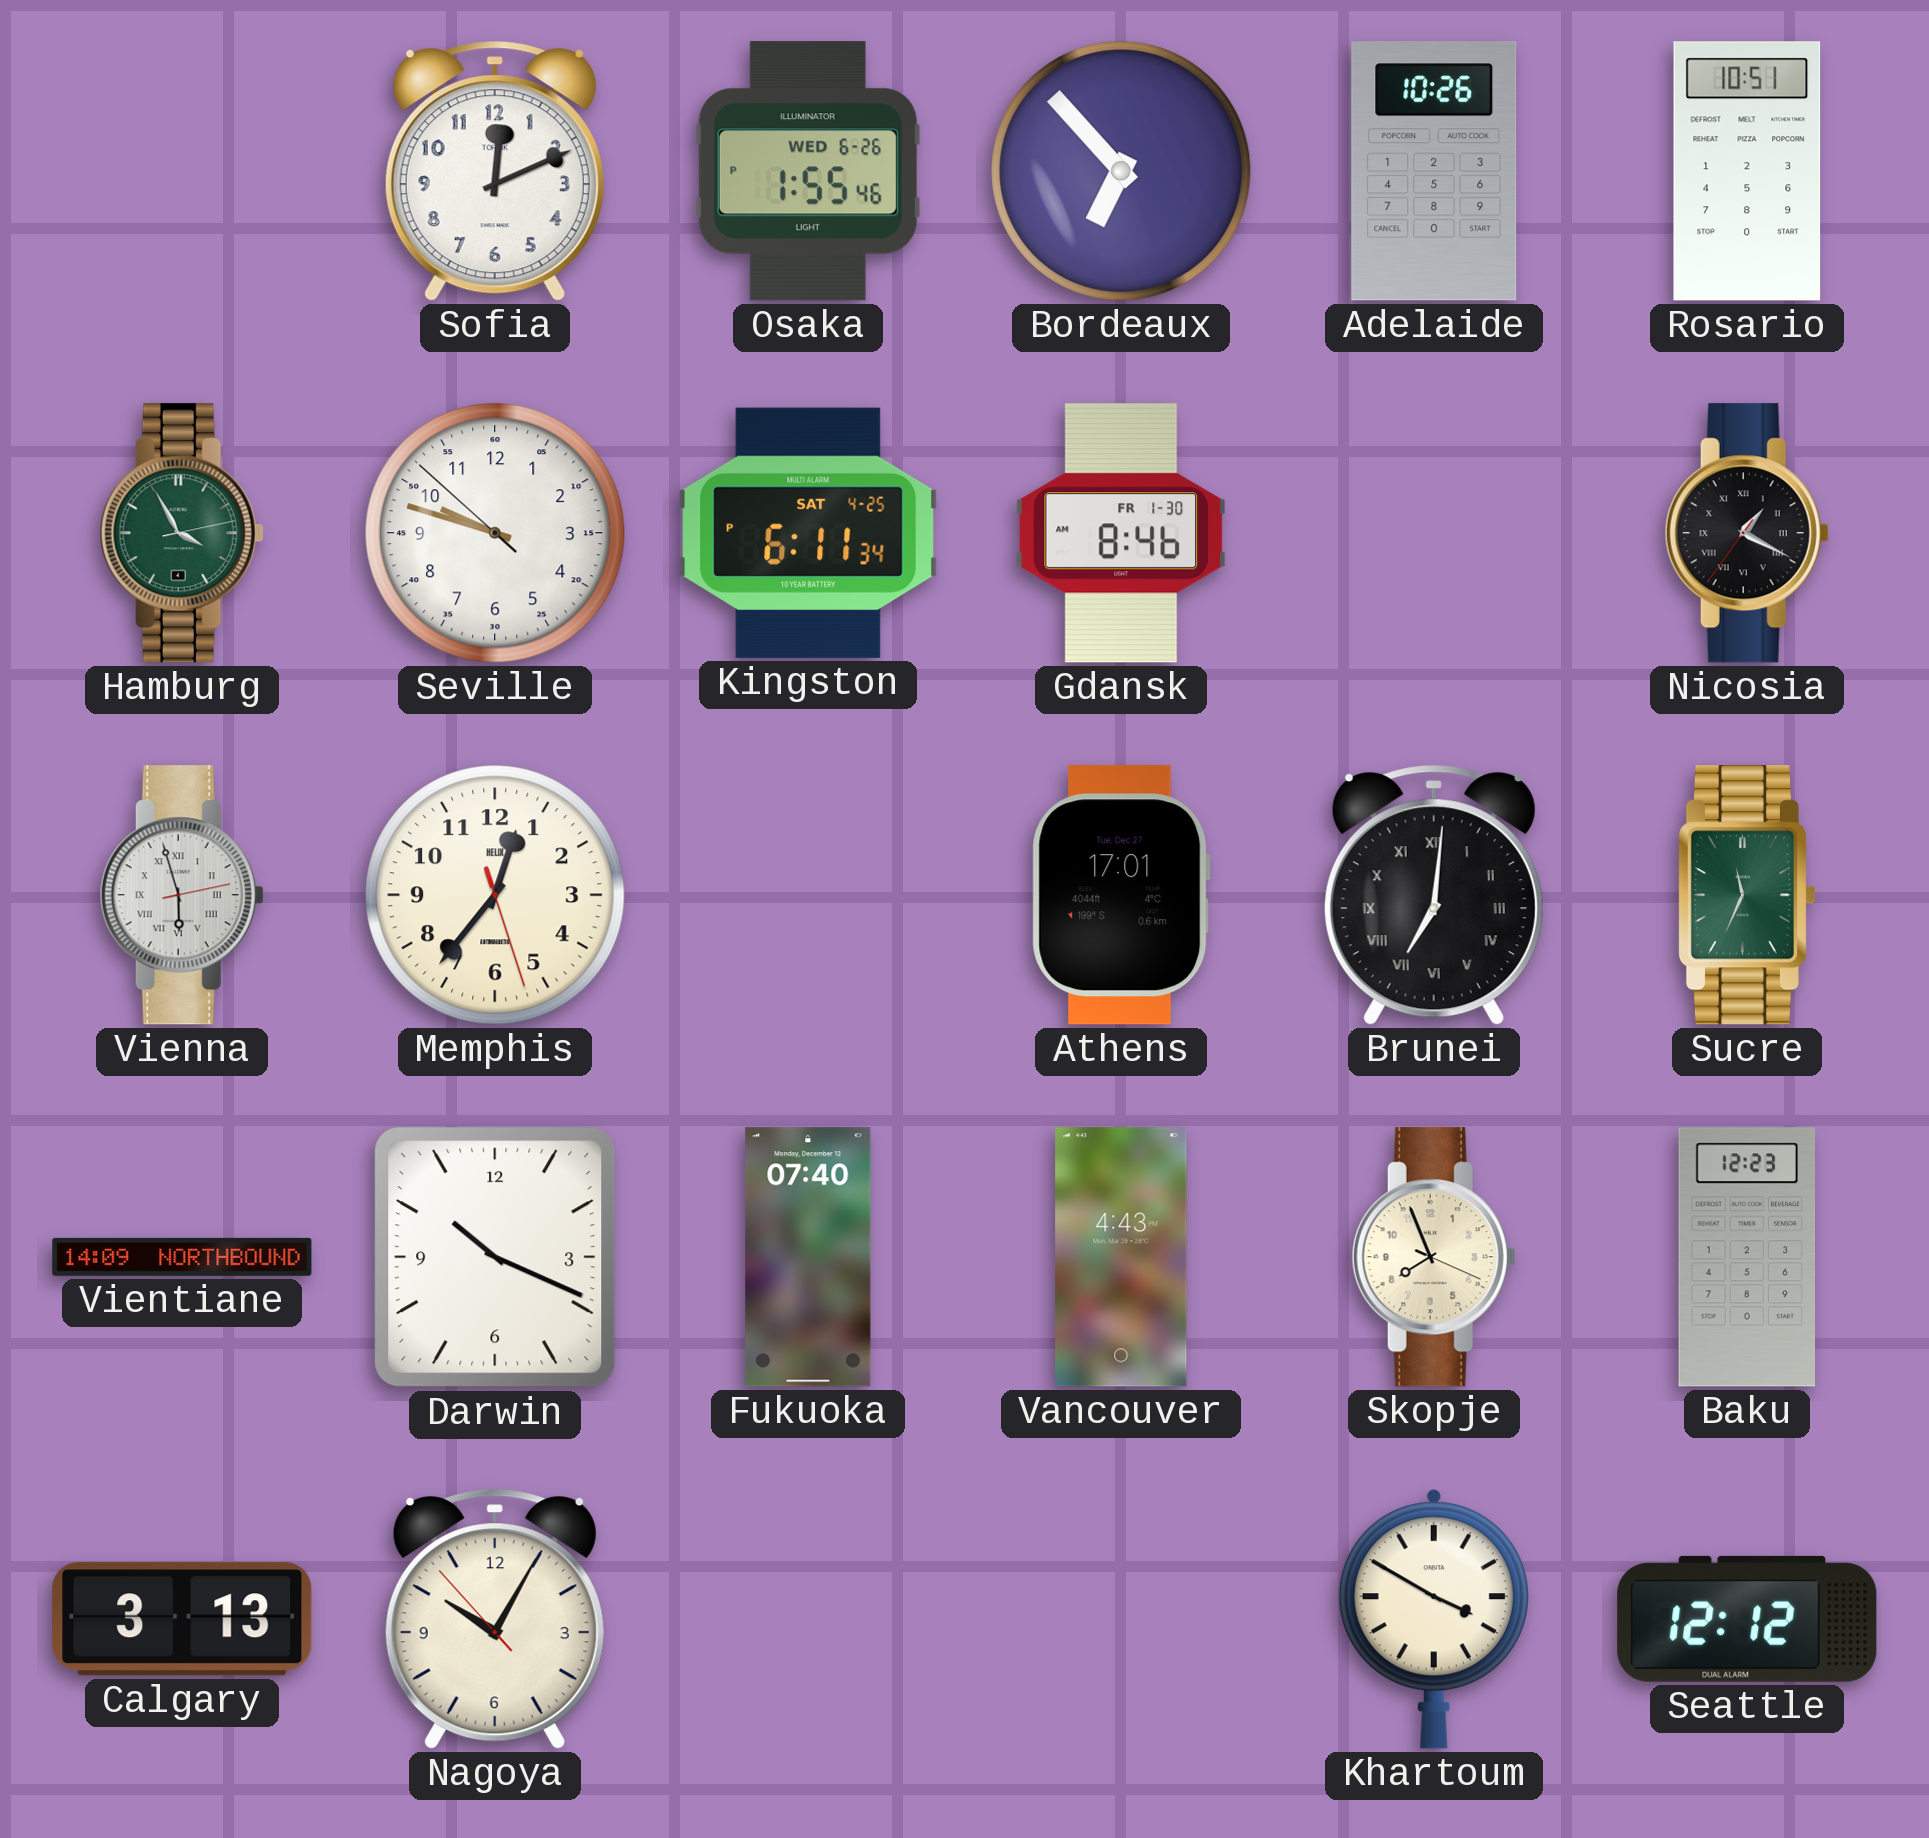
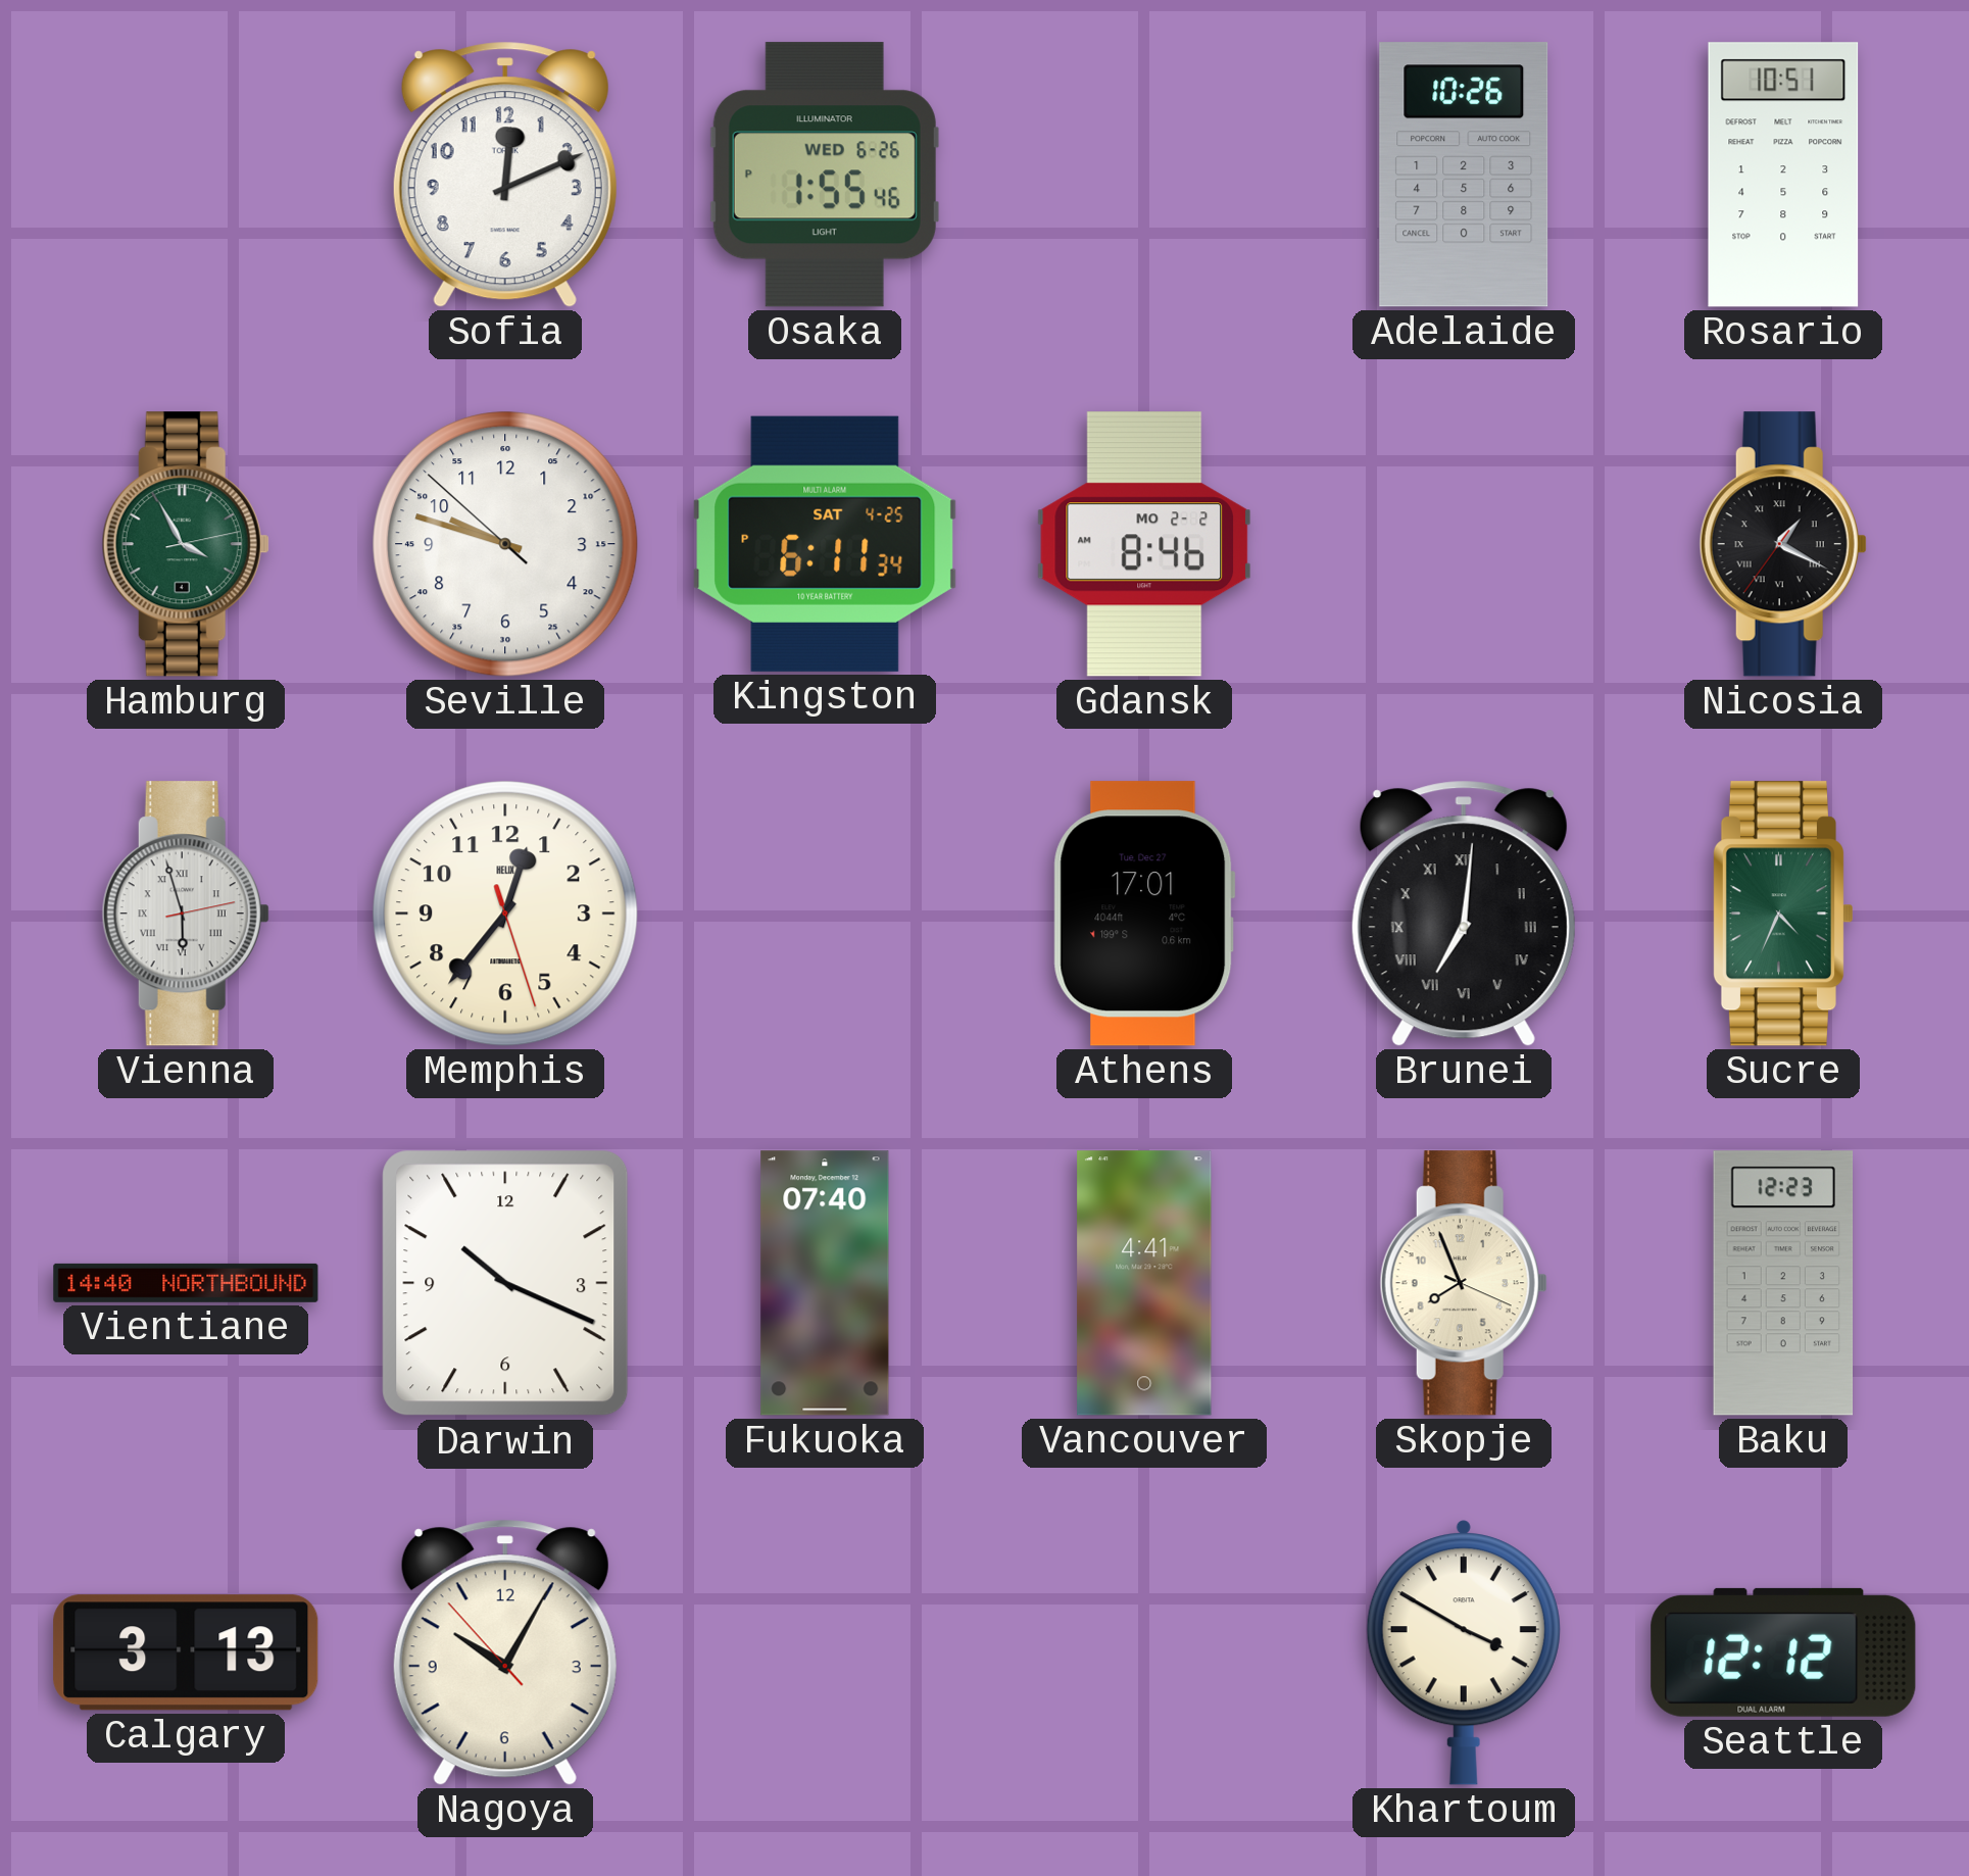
Bordeaux: 6:53 -> none (1121, 171)
Gdansk date: FR 1-30 -> MO 2-2 (1144, 544)
Sucre: 11:34 -> 4:34 (1782, 914)
Vientiane: 14:09 -> 14:40 (186, 1283)
Vancouver: 4:43 -> 4:41 (1144, 1283)
